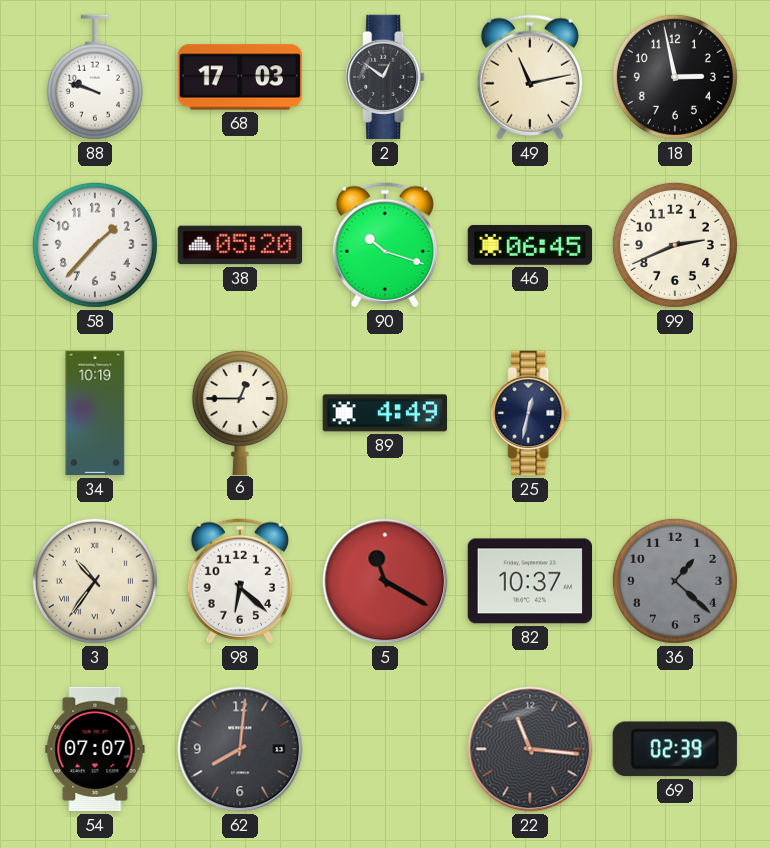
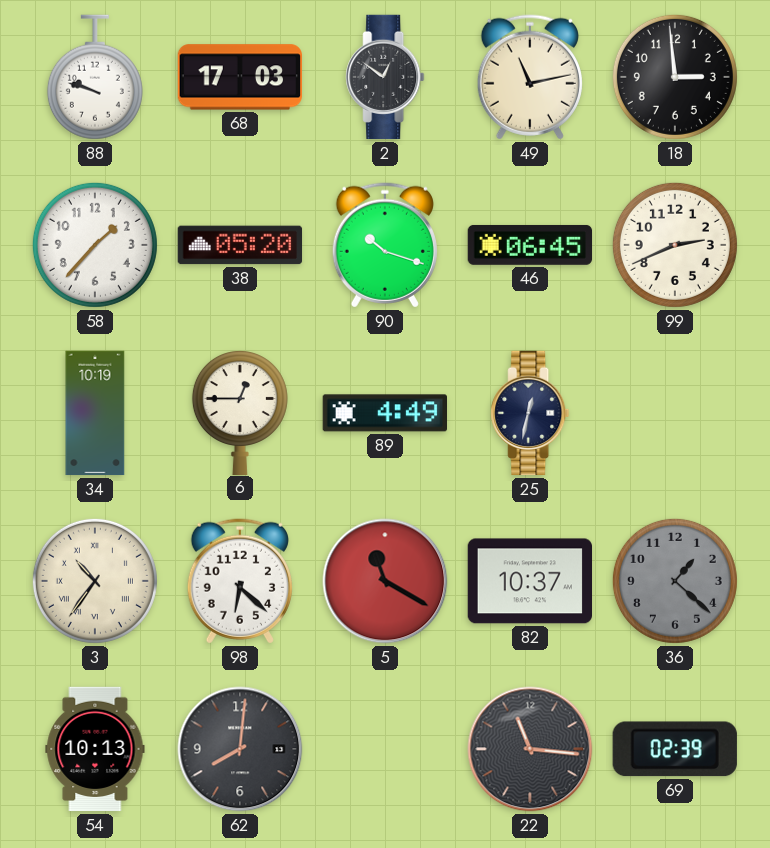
18: 2:58 -> 2:59 (675, 77)
54: 07:07 -> 10:13 (95, 749)
